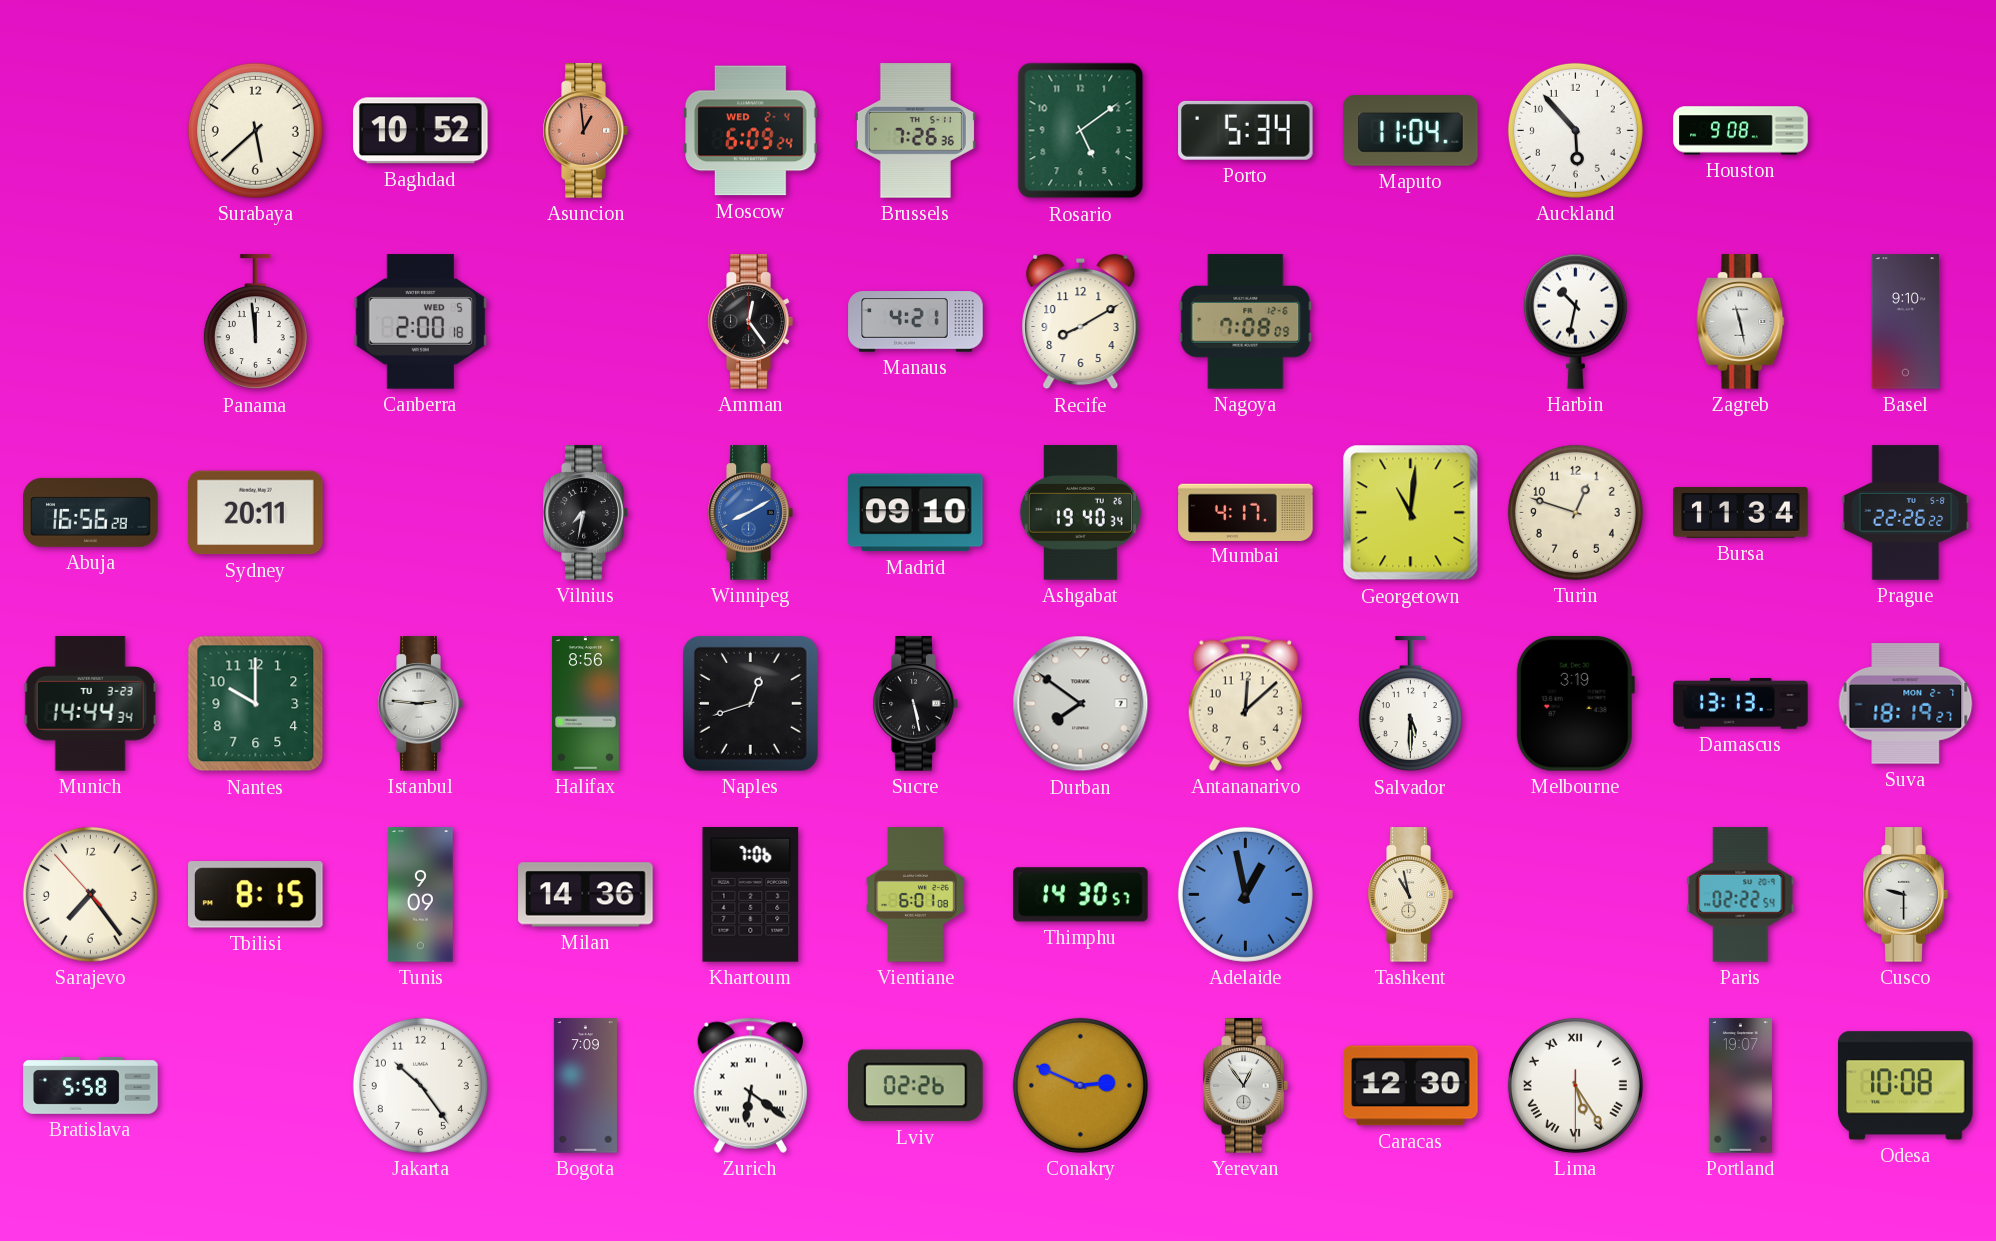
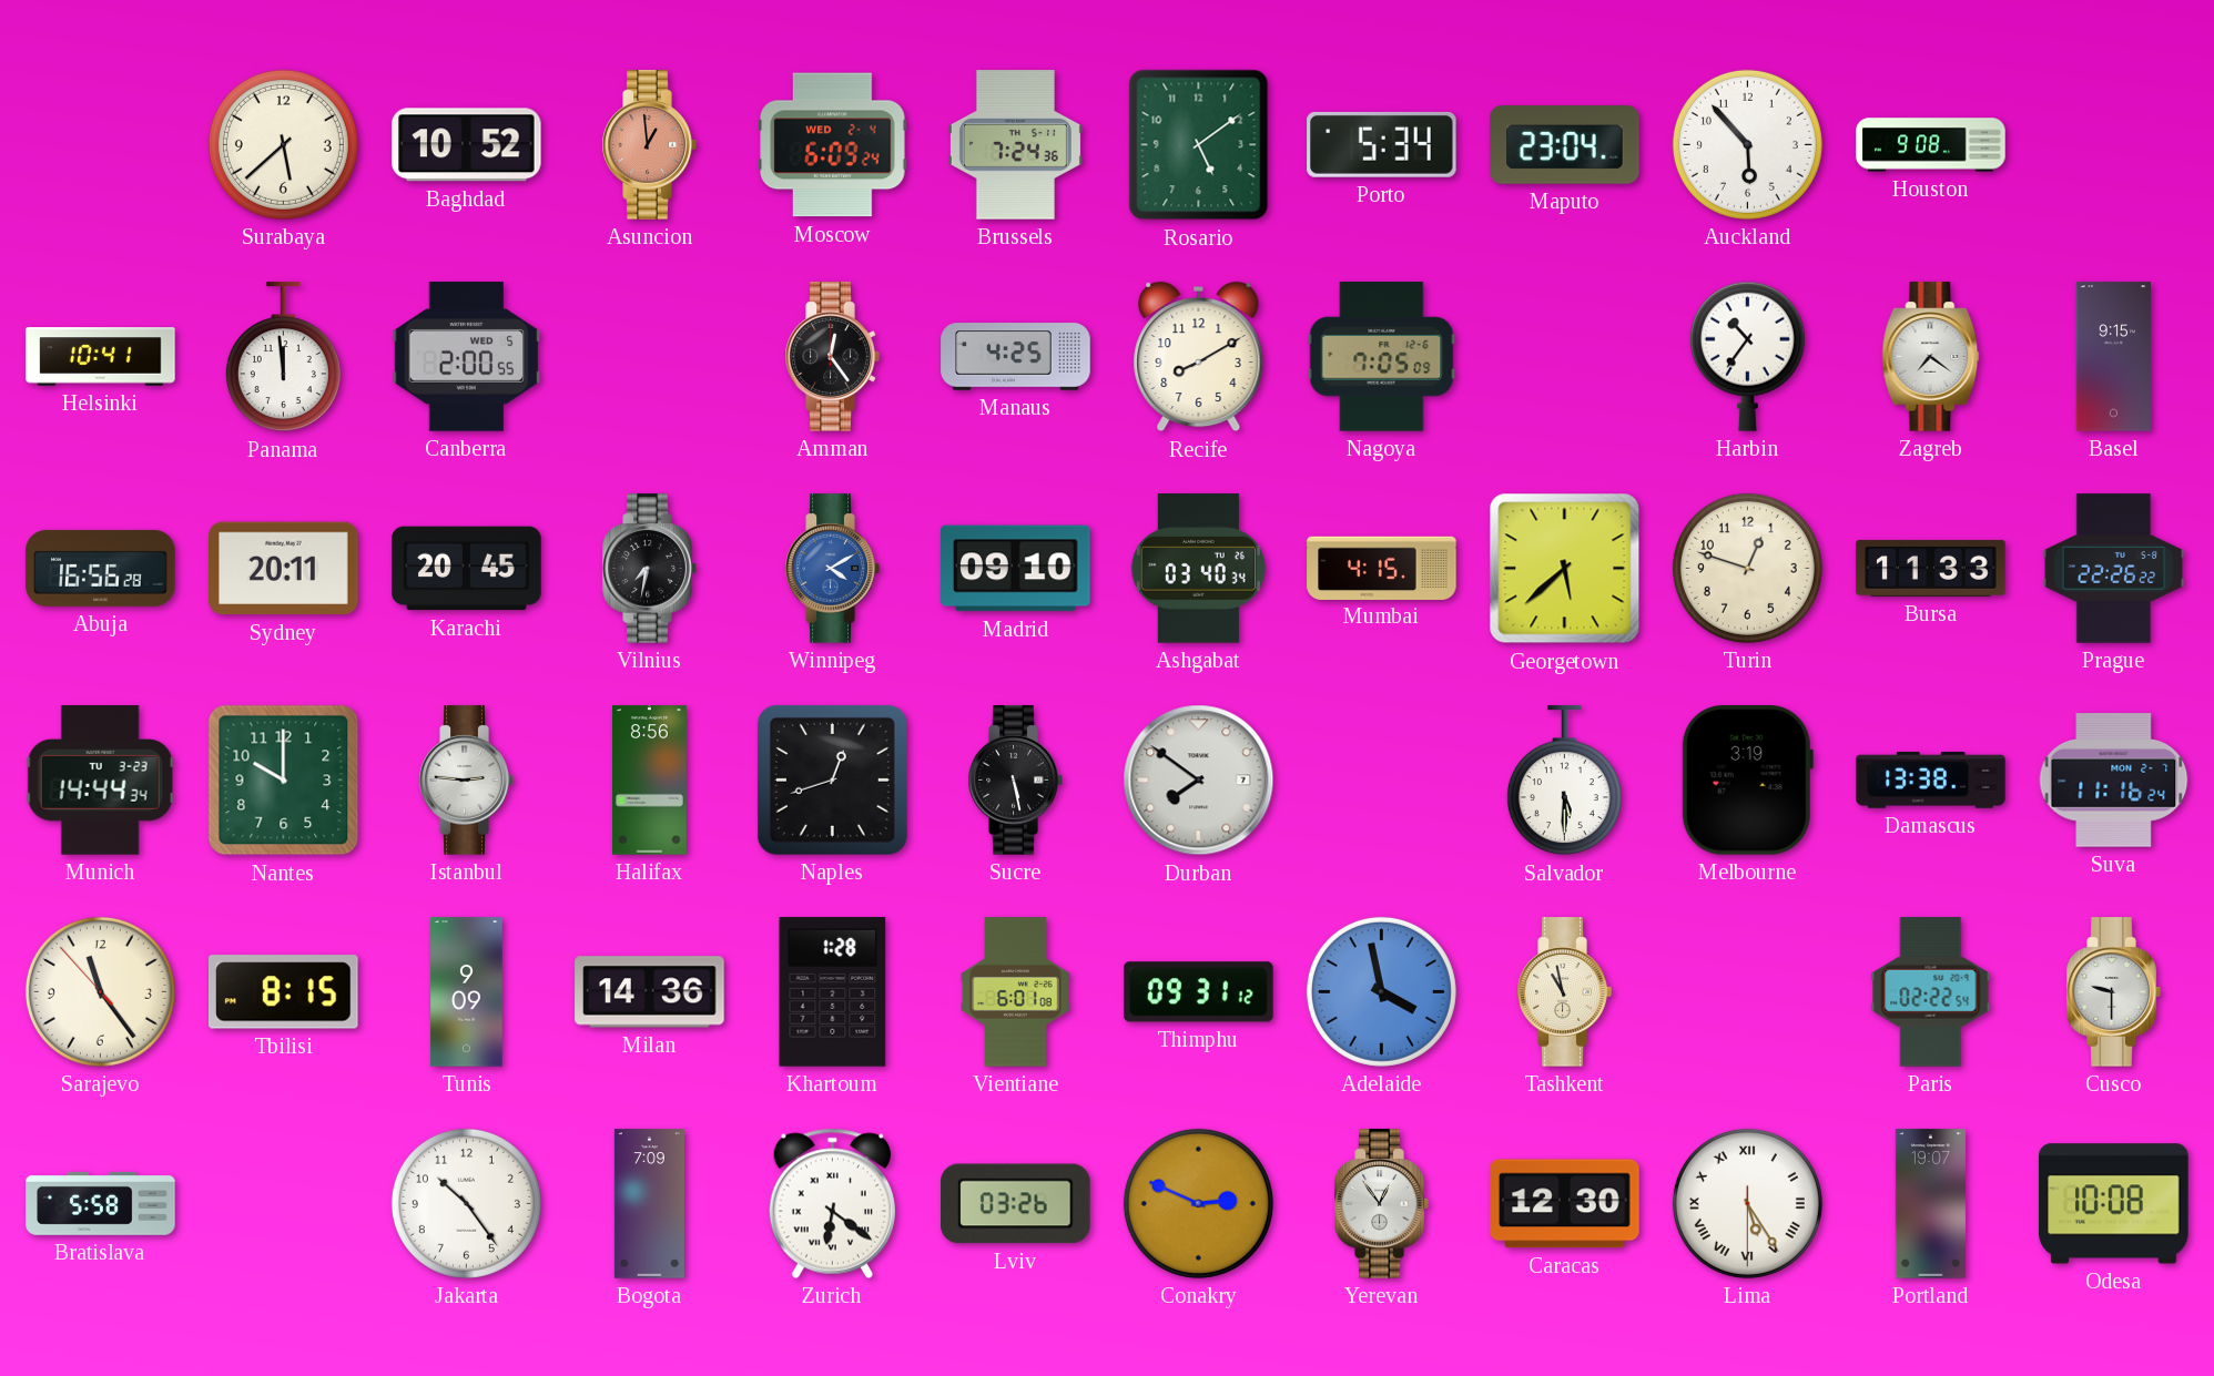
Brussels: 7:26 -> 7:24 (1015, 145)
Maputo: 11:04 -> 23:04 (1565, 145)
Helsinki: none -> 10:41 (101, 357)
Canberra: 2:00:18 -> 2:00:55 (467, 357)
Manaus: 4:21 -> 4:25 (1016, 357)
Nagoya: 7:08 -> 7:05 (1382, 357)
Harbin: 10:32 -> 10:36 (1747, 356)
Zagreb: 11:28 -> 7:21 (1931, 357)
Basel: 9:10 -> 9:15 (2113, 357)
Karachi: none -> 20:45 (467, 569)
Winnipeg: 8:10 -> 4:10 (832, 569)
Ashgabat: 19:40 -> 03:40 (1198, 569)
Mumbai: 4:17 -> 4:15 (1382, 568)
Georgetown: 11:01 -> 5:38 (1565, 569)
Bursa: 11:34 -> 11:33 (1931, 568)
Antananarivo: 12:08 -> none (1245, 703)
Damascus: 13:13 -> 13:38 (1931, 781)
Suva: 18:19 -> 11:16 (2114, 781)
Sarajevo: 7:23 -> 11:23 (100, 991)
Khartoum: 7:06 -> 1:28 (833, 992)
Thimphu: 14:30 -> 09:31 (1199, 992)
Adelaide: 12:58 -> 3:58 (1381, 991)
Lviv: 02:26 -> 03:26 (1016, 1204)
